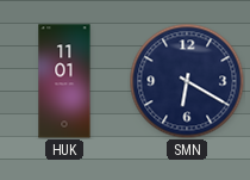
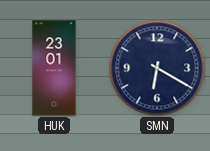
HUK: 11:01 -> 23:01 (54, 68)
